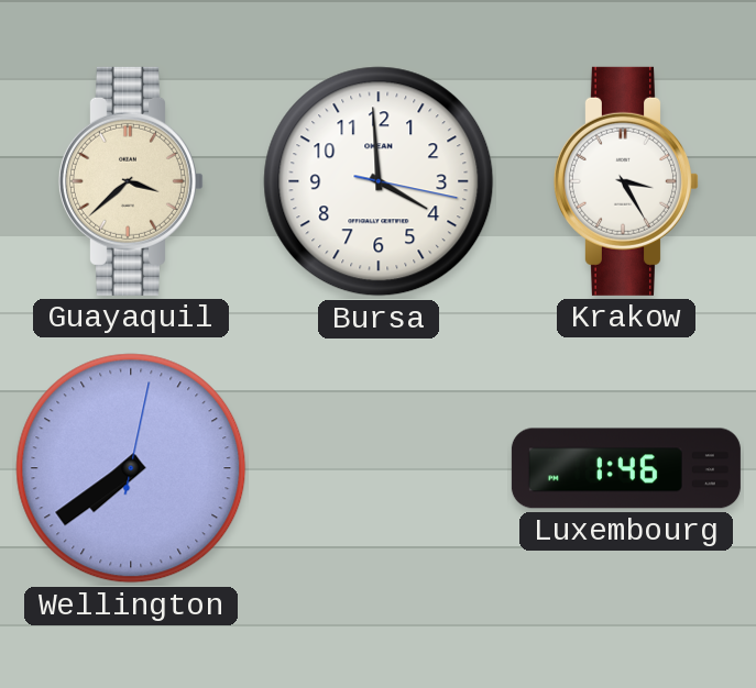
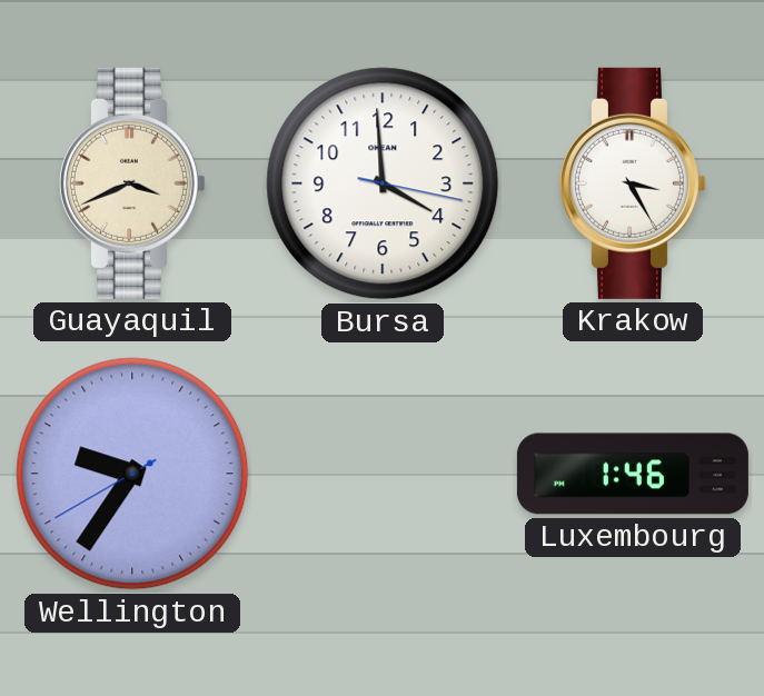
Guayaquil: 3:38 -> 3:41 (132, 183)
Wellington: 7:39 -> 9:35 (132, 474)
